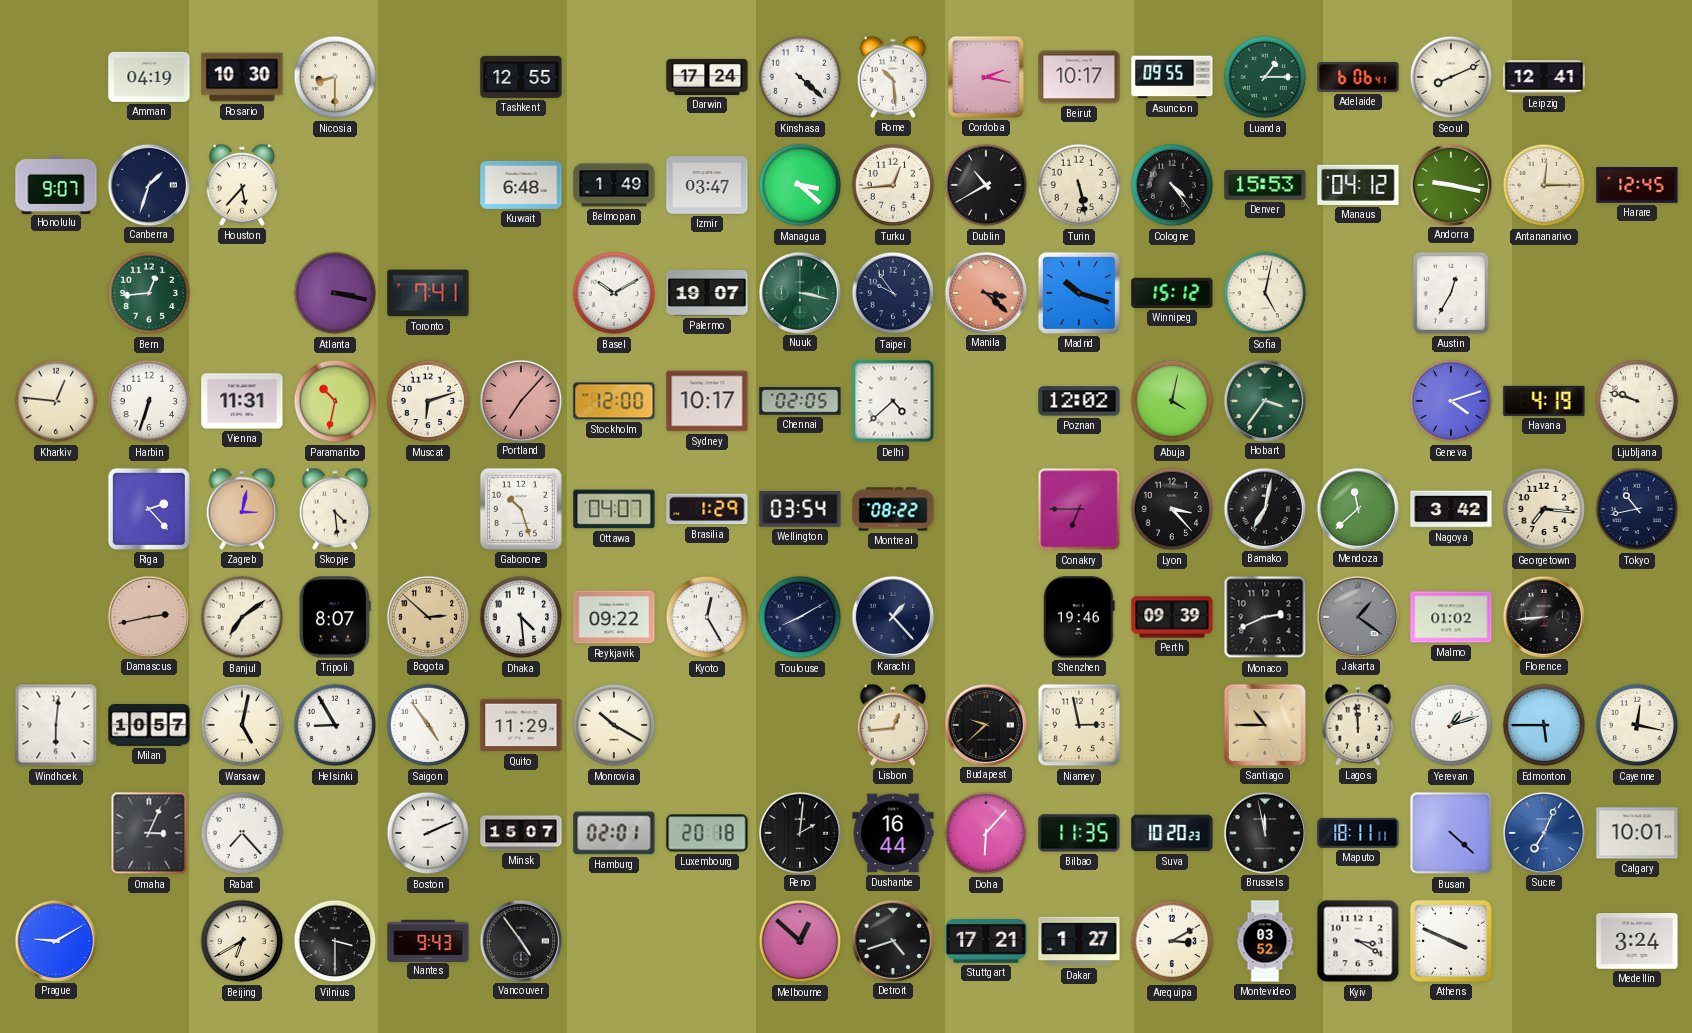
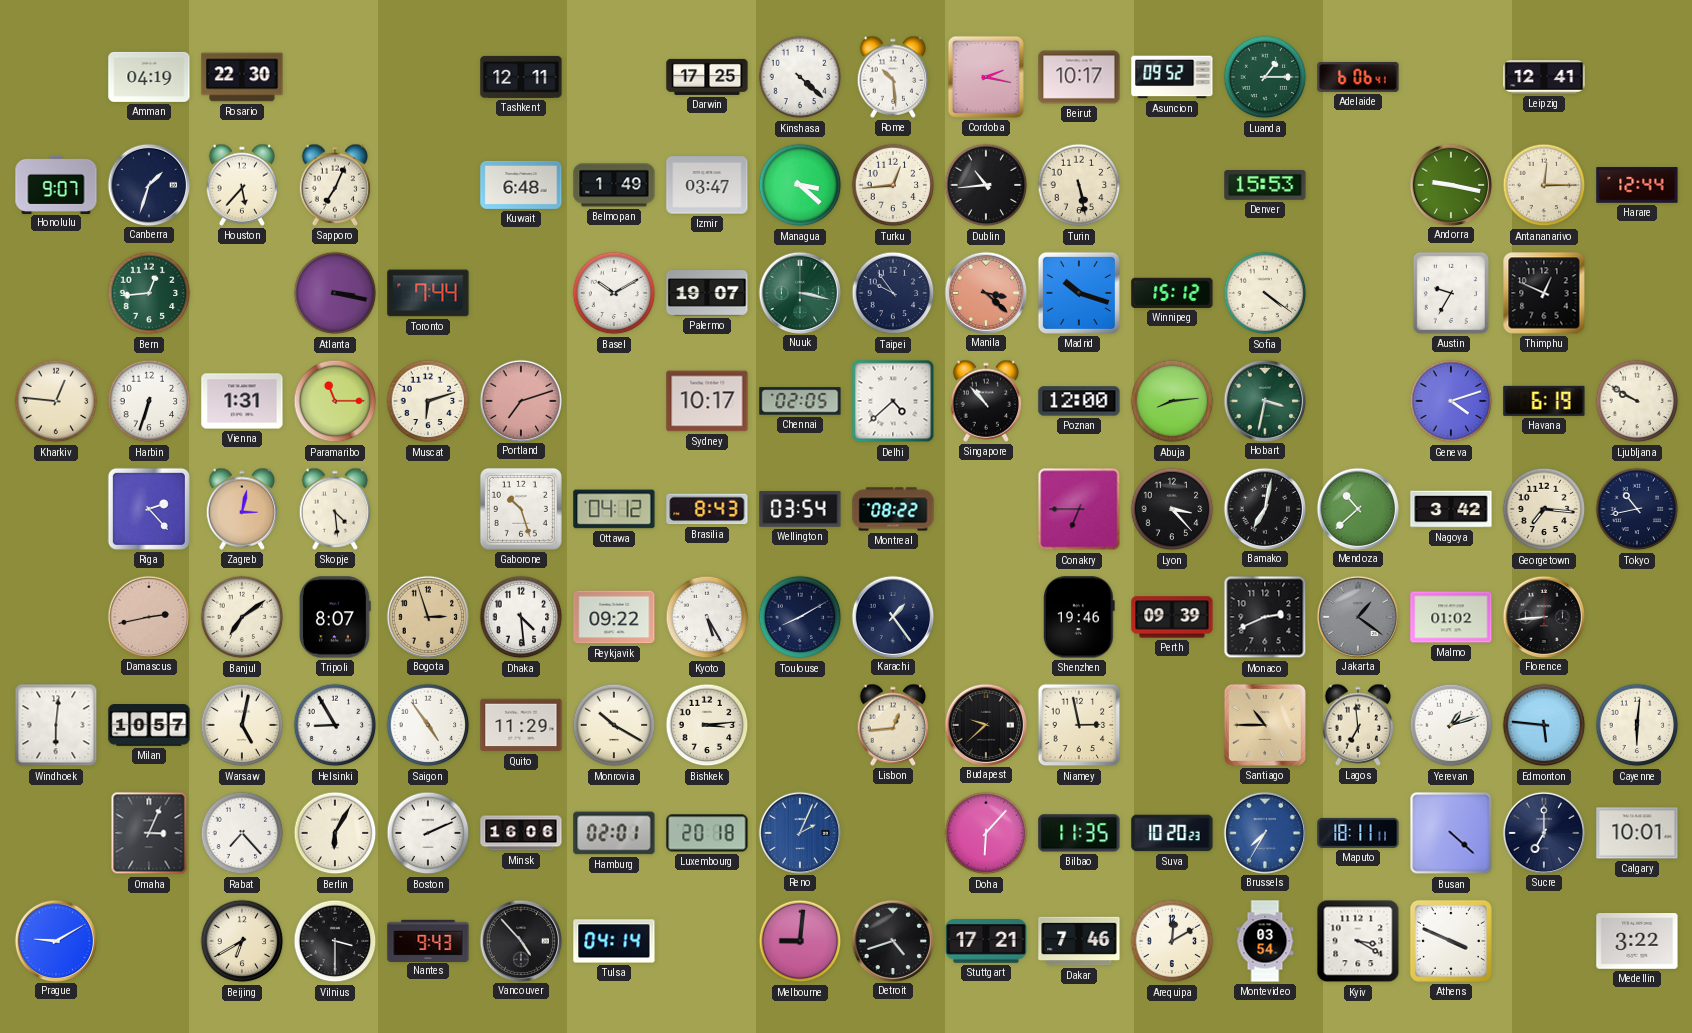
Rosario: 10:30 -> 22:30 (242, 77)
Nicosia: 8:30 -> none (335, 77)
Tashkent: 12:55 -> 12:11 (521, 77)
Darwin: 17:24 -> 17:25 (707, 77)
Asuncion: 09:55 -> 09:52 (1172, 77)
Seoul: 8:11 -> none (1451, 77)
Sapporo: none -> 7:04 (335, 185)
Dublin: 10:40 -> 10:44 (986, 185)
Cologne: 4:24 -> none (1172, 185)
Manaus: 04:12 -> none (1358, 185)
Harare: 12:45 -> 12:44 (1637, 185)
Toronto: 7:41 -> 7:44 (428, 293)
Sofia: 5:02 -> 4:21 (1265, 293)
Austin: 12:35 -> 9:35 (1451, 293)
Thimphu: none -> 12:49 (1544, 293)
Vienna: 11:31 -> 1:31 (242, 401)
Paramaribo: 10:32 -> 11:15 (335, 401)
Portland: 7:07 -> 7:12 (520, 400)
Stockholm: 12:00 -> none (614, 401)
Singapore: none -> 10:53 (986, 401)
Poznan: 12:02 -> 12:00 (1079, 401)
Abuja: 4:02 -> 8:14 (1172, 401)
Hobart: 3:36 -> 3:32 (1264, 400)
Havana: 4:19 -> 6:19 (1544, 401)
Ljubljana: 9:48 -> 9:50 (1637, 401)
Ottawa: 04:07 -> 04:12 (614, 509)
Brasilia: 1:29 -> 8:43 (707, 509)
Mendoza: 11:38 -> 10:38 (1357, 508)
Bogota: 2:52 -> 2:57 (427, 616)
Kyoto: 12:25 -> 5:25 (707, 617)
Karachi: 1:23 -> 1:24 (892, 616)
Bishkek: none -> 3:14 (707, 725)
Lagos: 11:59 -> 6:59 (1358, 725)
Edmonton: 5:45 -> 5:46 (1544, 725)
Cayenne: 12:17 -> 6:01 (1637, 725)
Berlin: none -> 6:05 (335, 833)
Minsk: 15:07 -> 16:06 (521, 833)
Reno: 2:01 -> 2:04 (799, 832)
Reno dial: black -> blue (799, 832)
Dushanbe: 16:44 -> none (893, 833)
Brussels: 11:58 -> 7:35 (1264, 832)
Brussels dial: black -> blue (1264, 832)
Sucre: 7:04 -> 7:00 (1543, 832)
Sucre dial: blue -> navy (1543, 832)
Vancouver: 4:54 -> 4:53 (520, 940)
Tulsa: none -> 04:14 (614, 941)
Melbourne: 12:52 -> 9:01 (800, 941)
Dakar: 1:27 -> 7:46 (1079, 941)
Arequipa: 3:10 -> 12:10 (1172, 941)
Montevideo: 03:52 -> 03:54 (1265, 941)
Medellin: 3:24 -> 3:22 (1637, 942)
